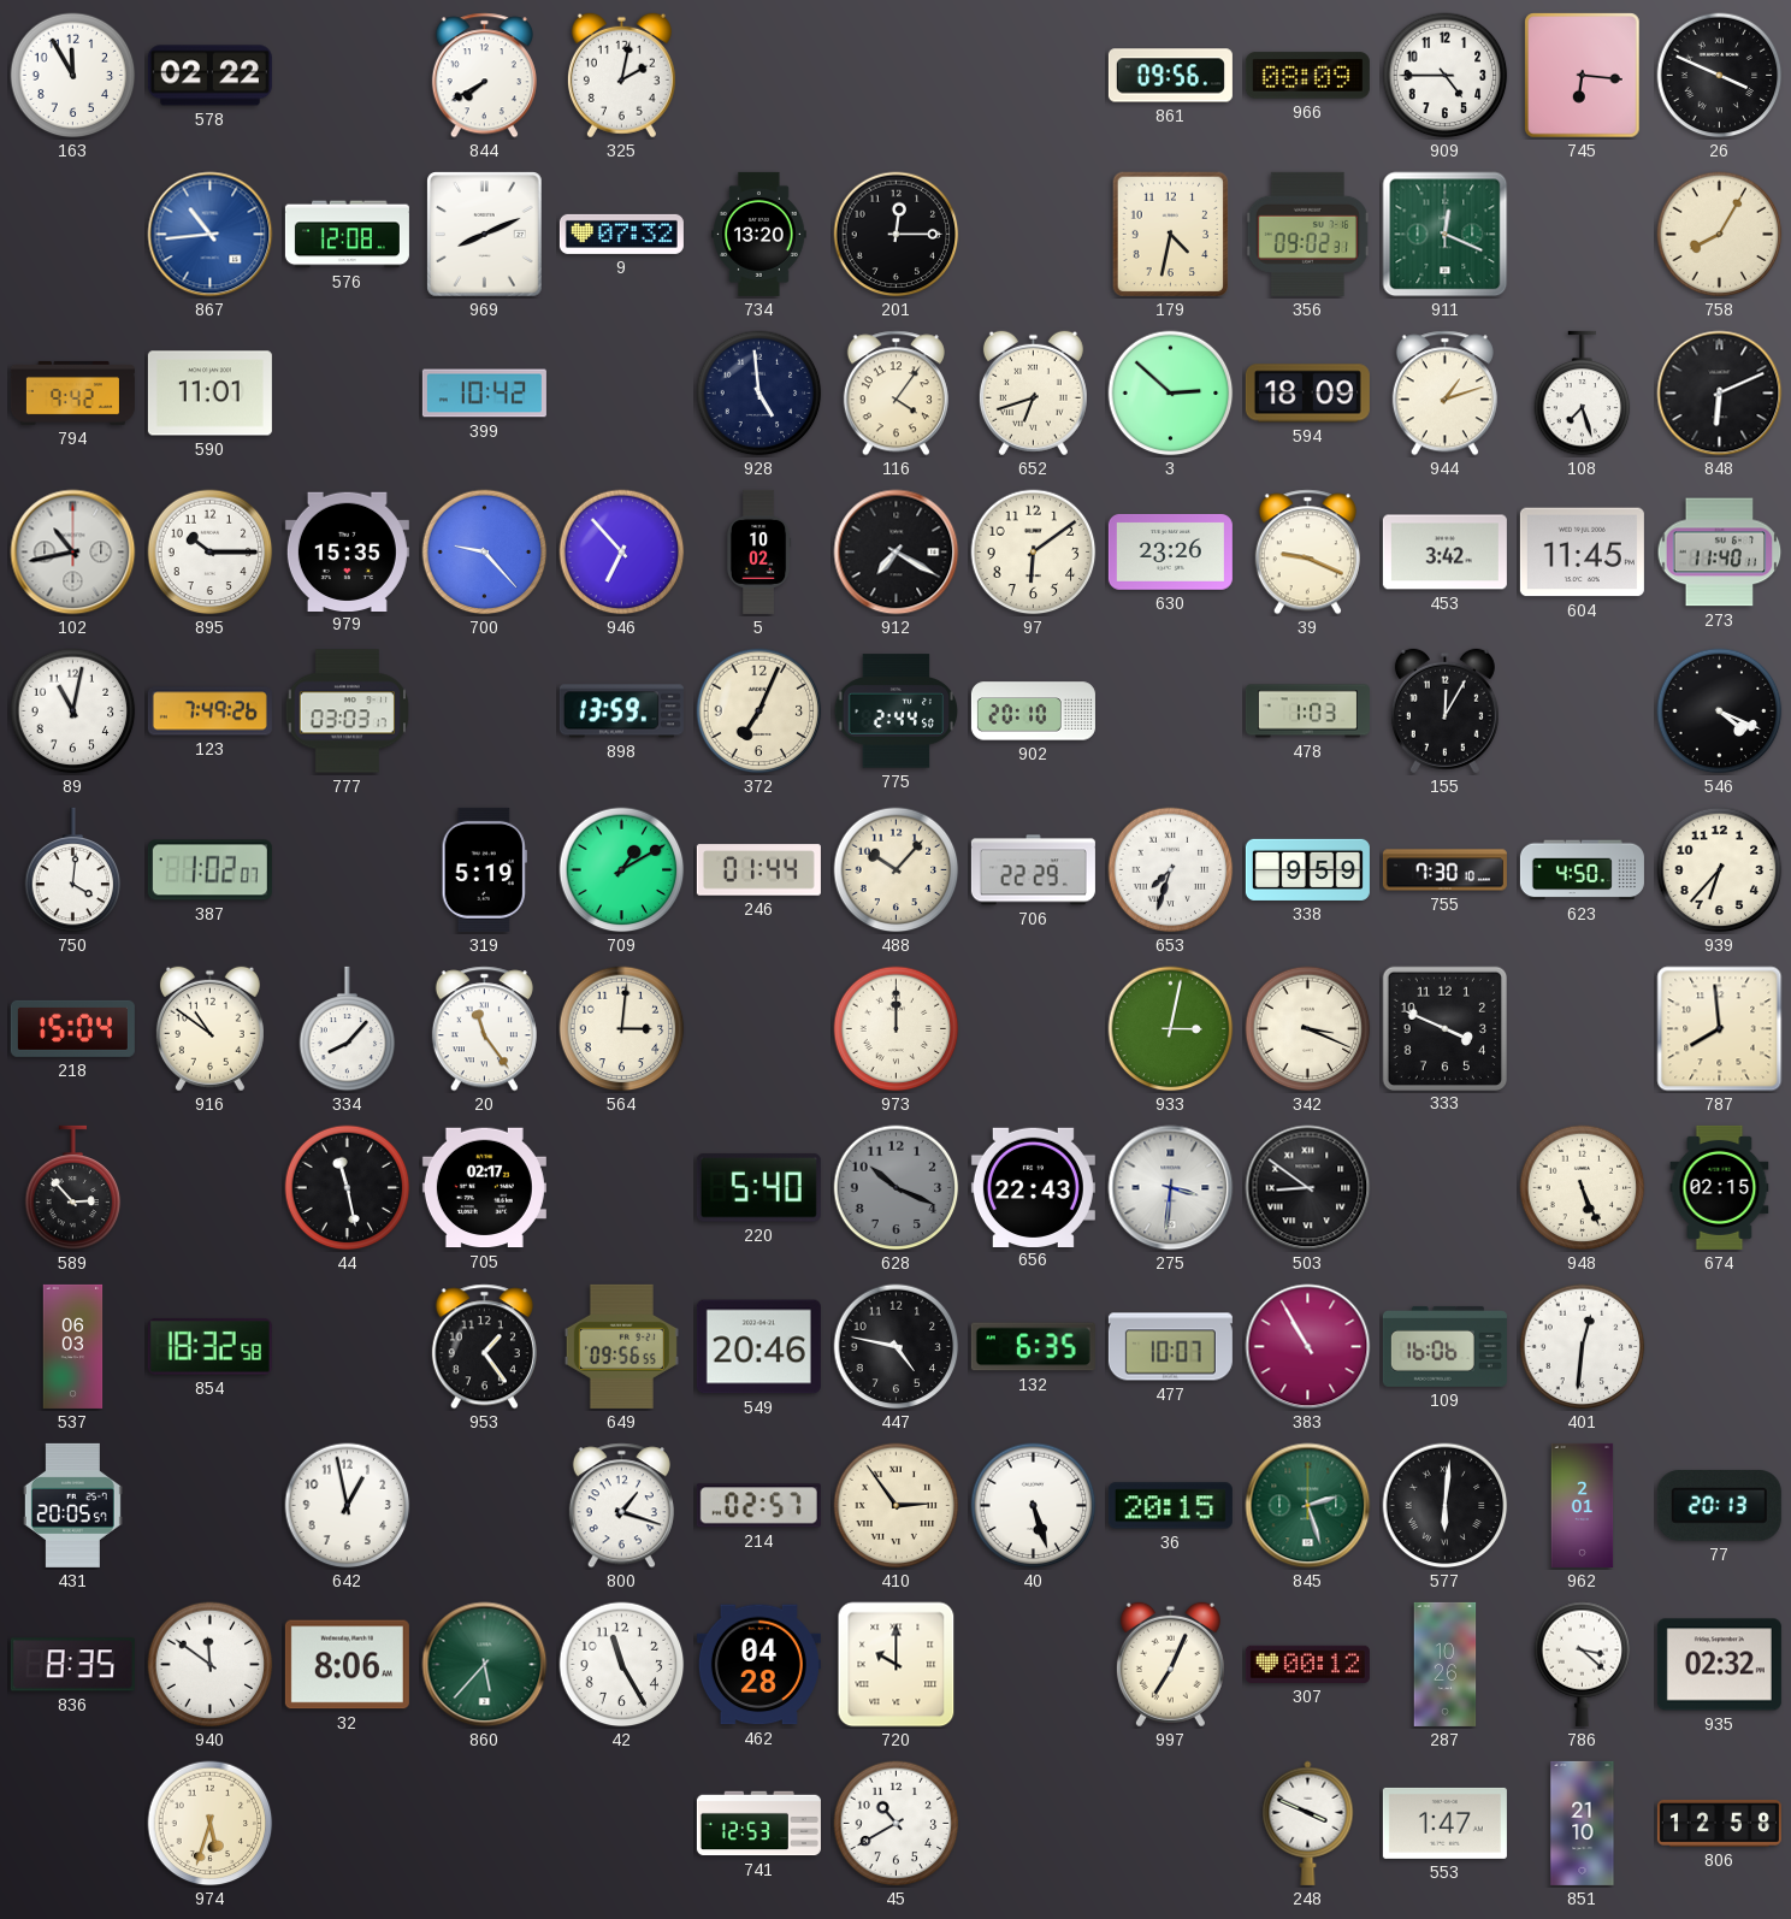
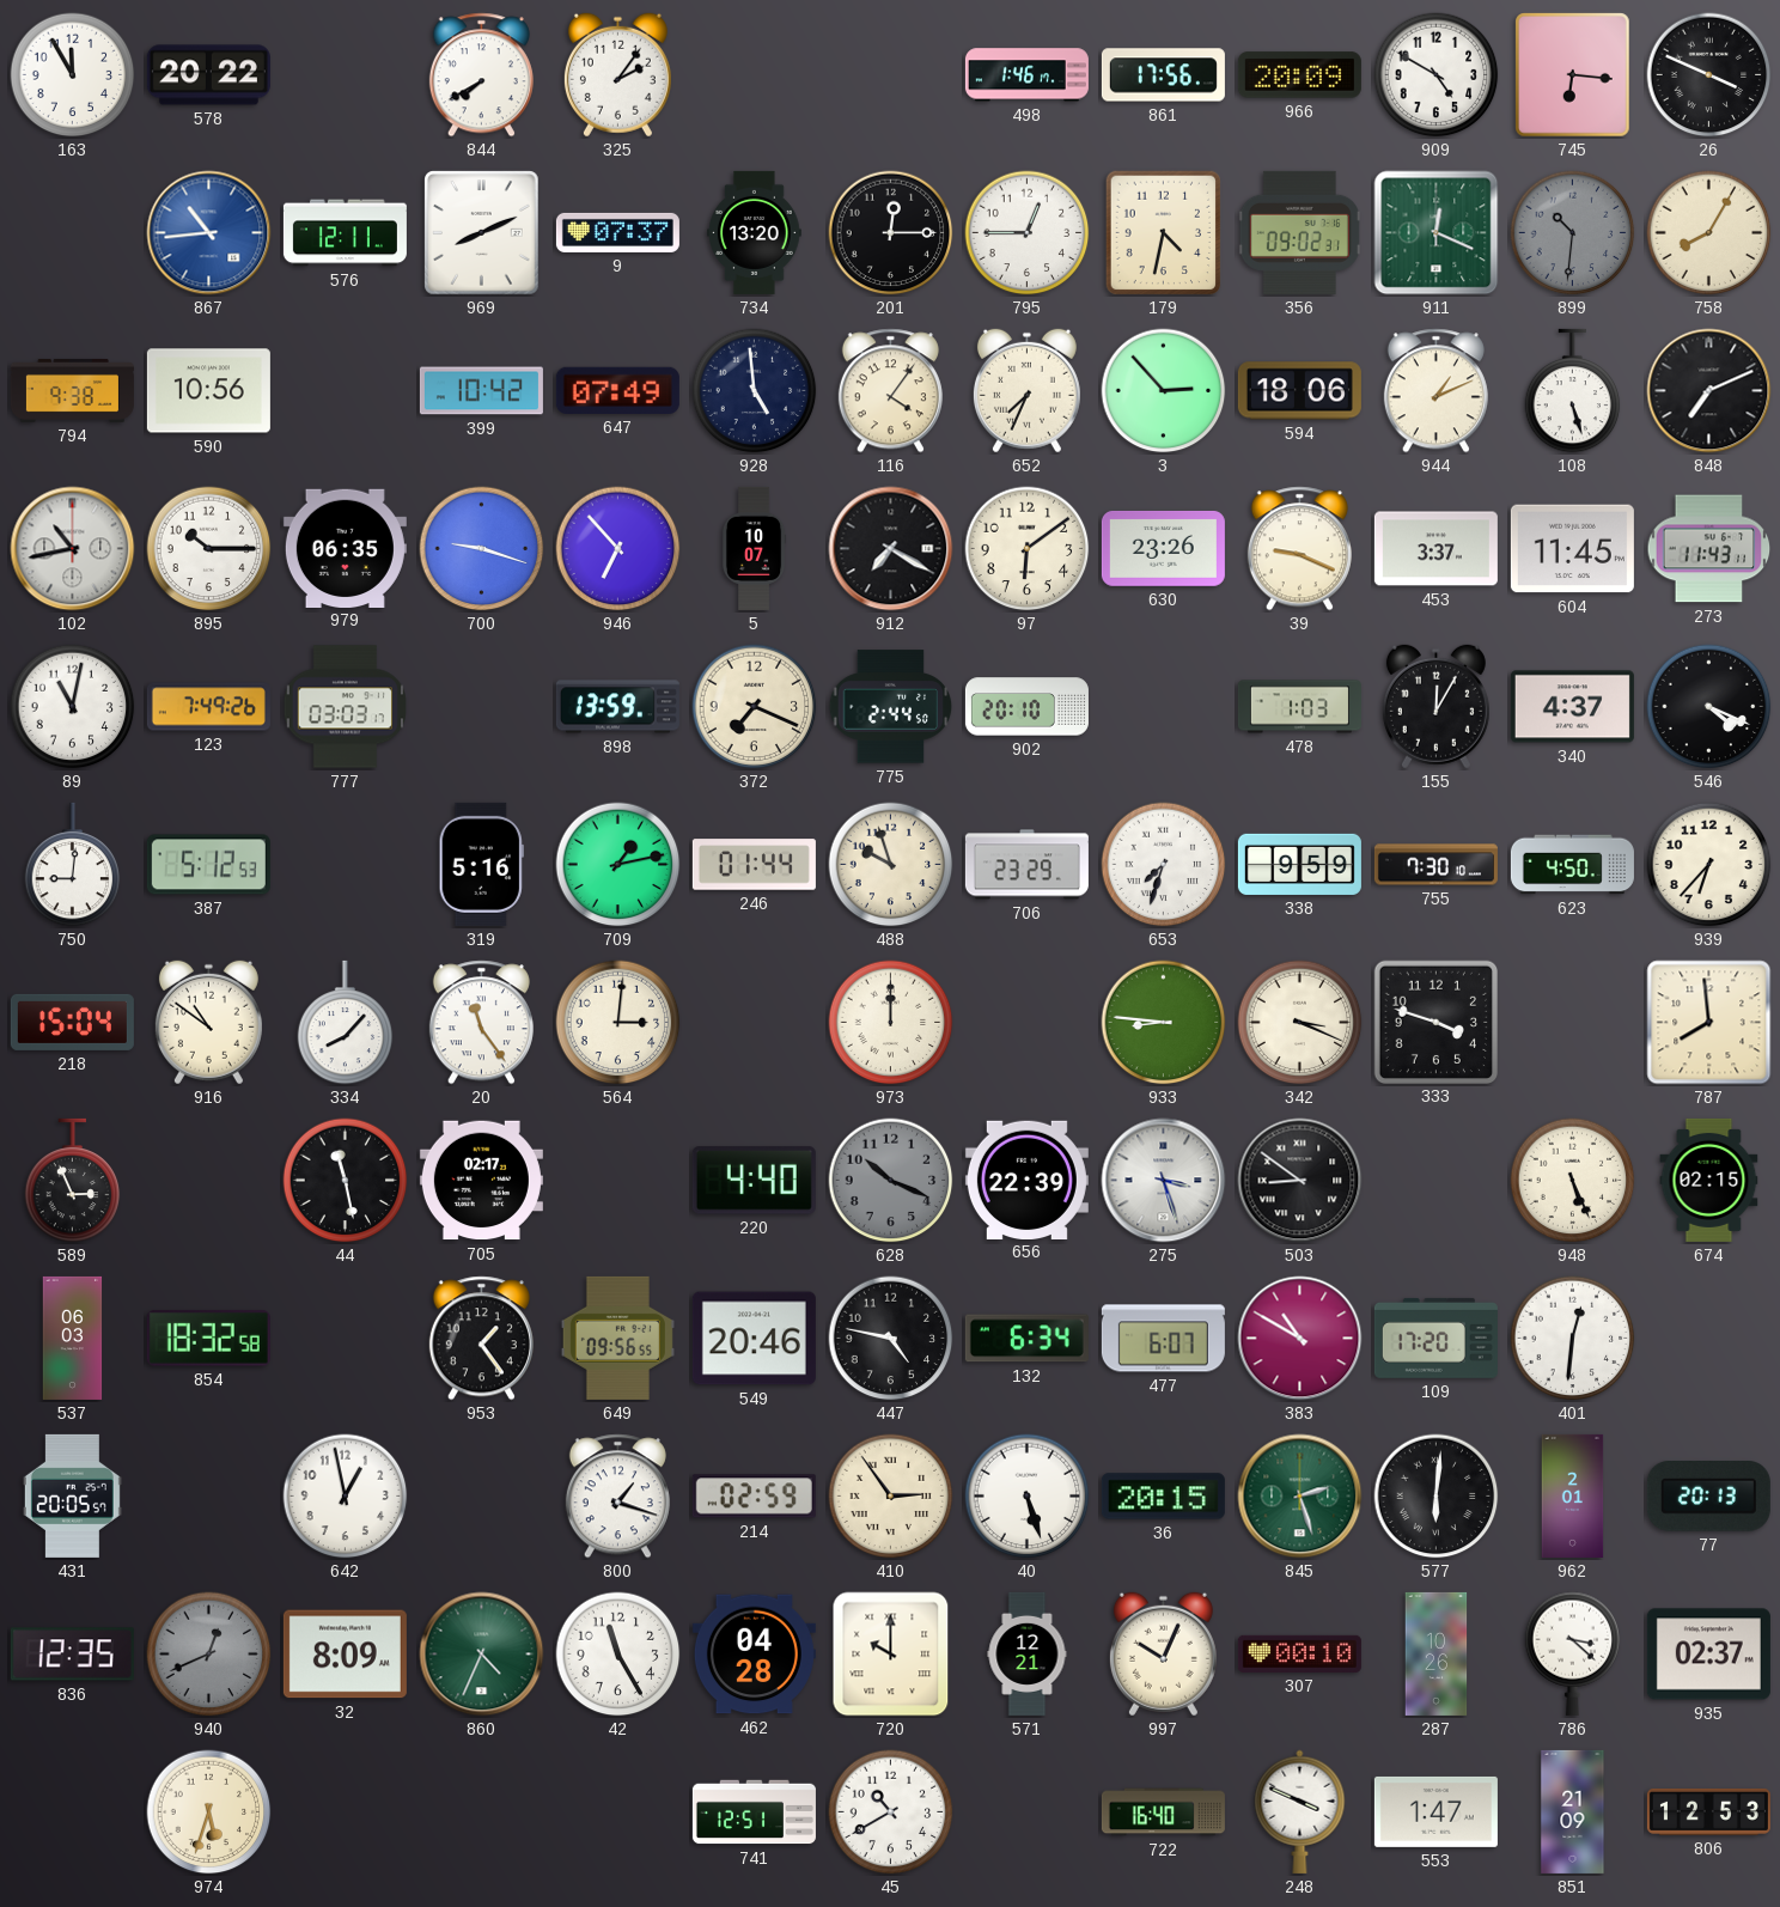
578: 02:22 -> 20:22 (208, 75)
325: 2:02 -> 2:06 (617, 75)
498: none -> 1:46 (1026, 75)
861: 09:56 -> 17:56 (1163, 75)
966: 08:09 -> 20:09 (1299, 75)
909: 4:45 -> 4:50 (1437, 75)
576: 12:08 -> 12:11 (345, 233)
9: 07:32 -> 07:37 (617, 232)
795: none -> 12:45 (1028, 233)
899: none -> 10:31 (1573, 233)
794: 9:42 -> 9:38 (72, 390)
590: 11:01 -> 10:56 (208, 391)
647: none -> 07:49 (617, 390)
652: 6:42 -> 7:34 (1026, 391)
3: 2:52 -> 2:53 (1164, 391)
594: 18:09 -> 18:06 (1299, 391)
944: 1:12 -> 1:11 (1435, 391)
108: 7:27 -> 5:27 (1573, 391)
848: 6:11 -> 7:11 (1709, 391)
979: 15:35 -> 06:35 (345, 548)
700: 9:23 -> 9:18 (482, 549)
5: 10:02 -> 10:07 (754, 548)
453: 3:42 -> 3:37 (1435, 549)
273: 11:40 -> 11:43 (1709, 549)
372: 7:04 -> 7:19 (755, 707)
340: none -> 4:37 (1572, 707)
750: 4:01 -> 9:01 (73, 865)
387: 1:02 -> 5:12 (208, 865)
319: 5:19 -> 5:16 (481, 864)
709: 1:10 -> 1:13 (618, 865)
488: 10:07 -> 9:57 (891, 865)
706: 22:29 -> 23:29 (1026, 865)
933: 3:02 -> 8:46 (1164, 1023)
333: 3:49 -> 3:48 (1435, 1022)
589: 2:53 -> 2:56 (73, 1181)
220: 5:40 -> 4:40 (754, 1181)
656: 22:43 -> 22:39 (1026, 1180)
275: 3:31 -> 3:27 (1164, 1181)
132: 6:35 -> 6:34 (1026, 1339)
477: 10:07 -> 6:07 (1163, 1339)
383: 10:55 -> 10:50 (1300, 1339)
109: 16:06 -> 17:20 (1435, 1338)
214: 02:57 -> 02:59 (754, 1497)
836: 8:35 -> 12:35 (72, 1655)
940: 11:51 -> 12:41 (209, 1655)
940 dial: white -> grey (209, 1655)
32: 8:06 -> 8:09 (345, 1655)
860: 5:37 -> 4:34 (482, 1655)
571: none -> 12:21 (1028, 1653)
997: 7:04 -> 10:04 (1163, 1655)
307: 00:12 -> 00:10 (1299, 1653)
935: 02:32 -> 02:37 (1708, 1655)
741: 12:53 -> 12:51 (754, 1812)
722: none -> 16:40 (1163, 1812)
851: 21:10 -> 21:09 (1573, 1811)
806: 12:58 -> 12:53 (1708, 1811)
